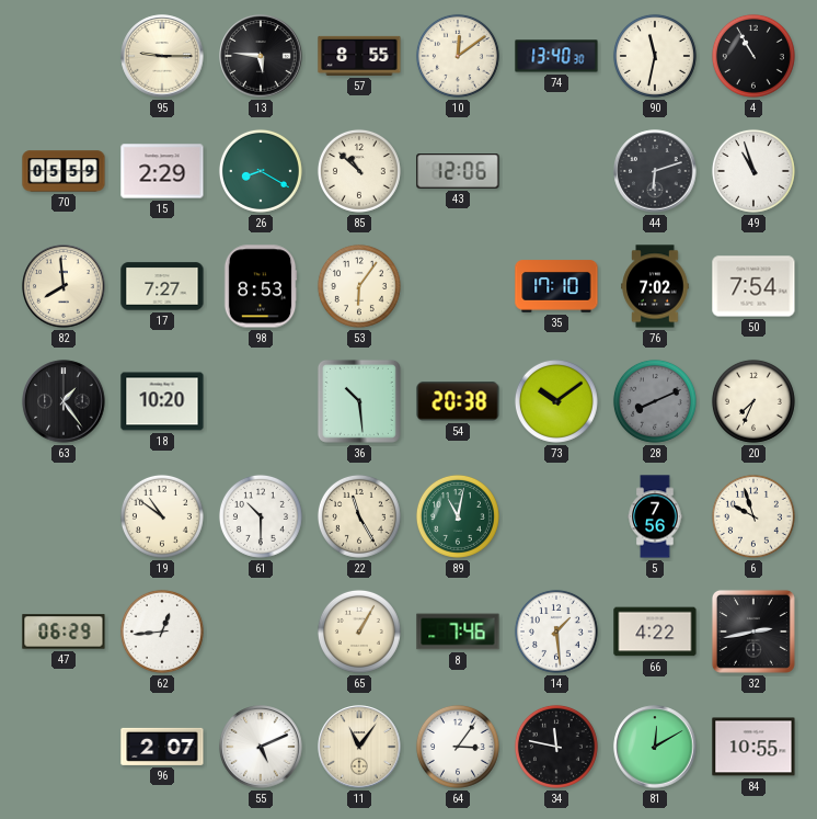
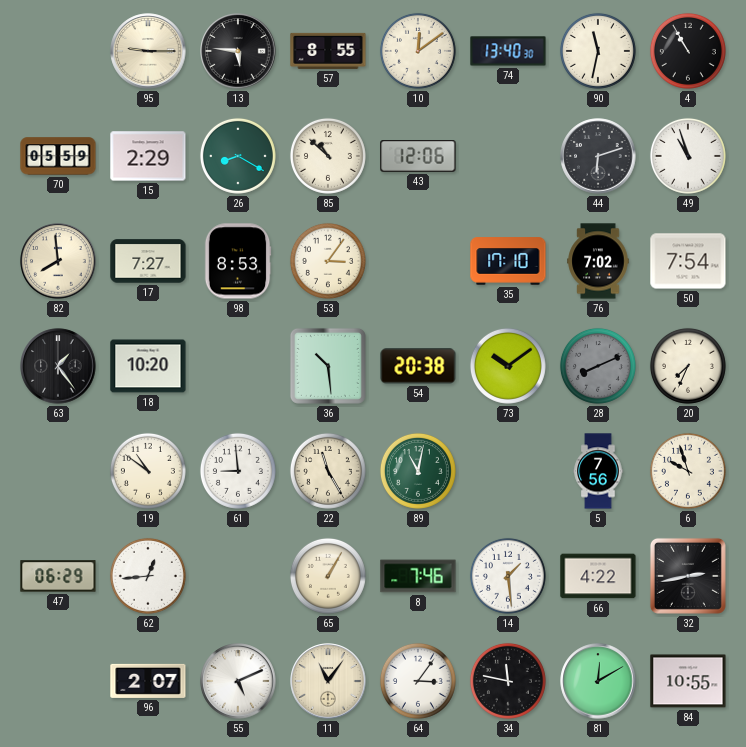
53: 6:06 -> 3:06 (328, 261)
61: 10:30 -> 8:59 (238, 471)
